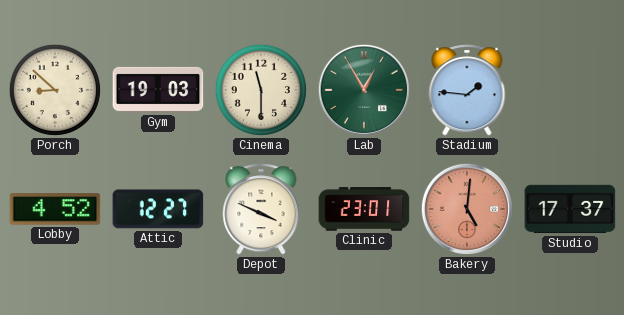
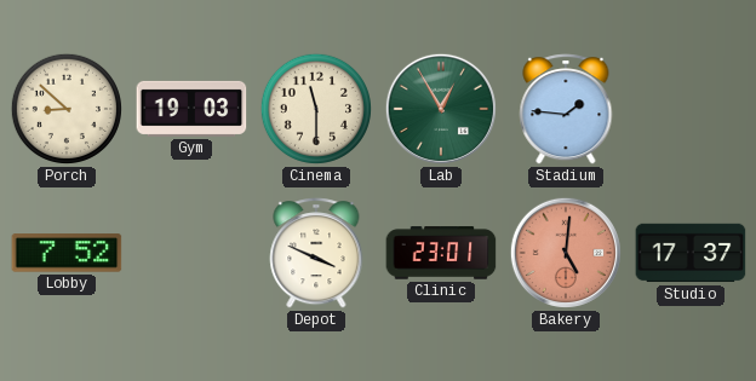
Lobby: 4:52 -> 7:52 (67, 253)
Attic: 12:27 -> none (158, 209)
